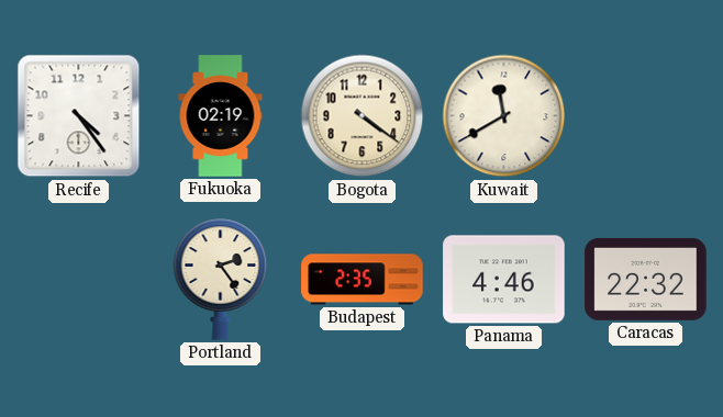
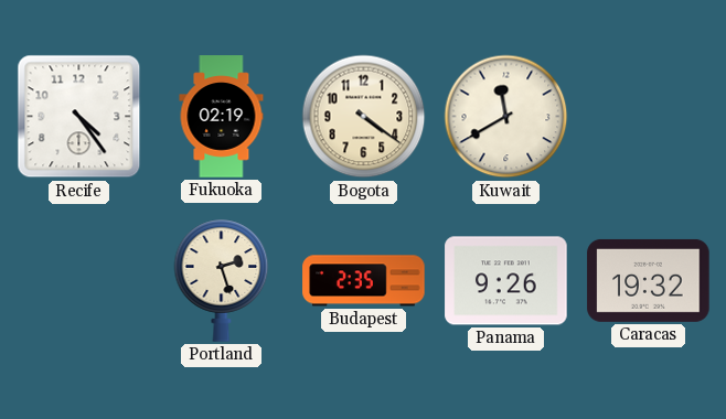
Portland: 2:24 -> 2:27 (222, 280)
Panama: 4:46 -> 9:26 (506, 281)
Caracas: 22:32 -> 19:32 (649, 280)
